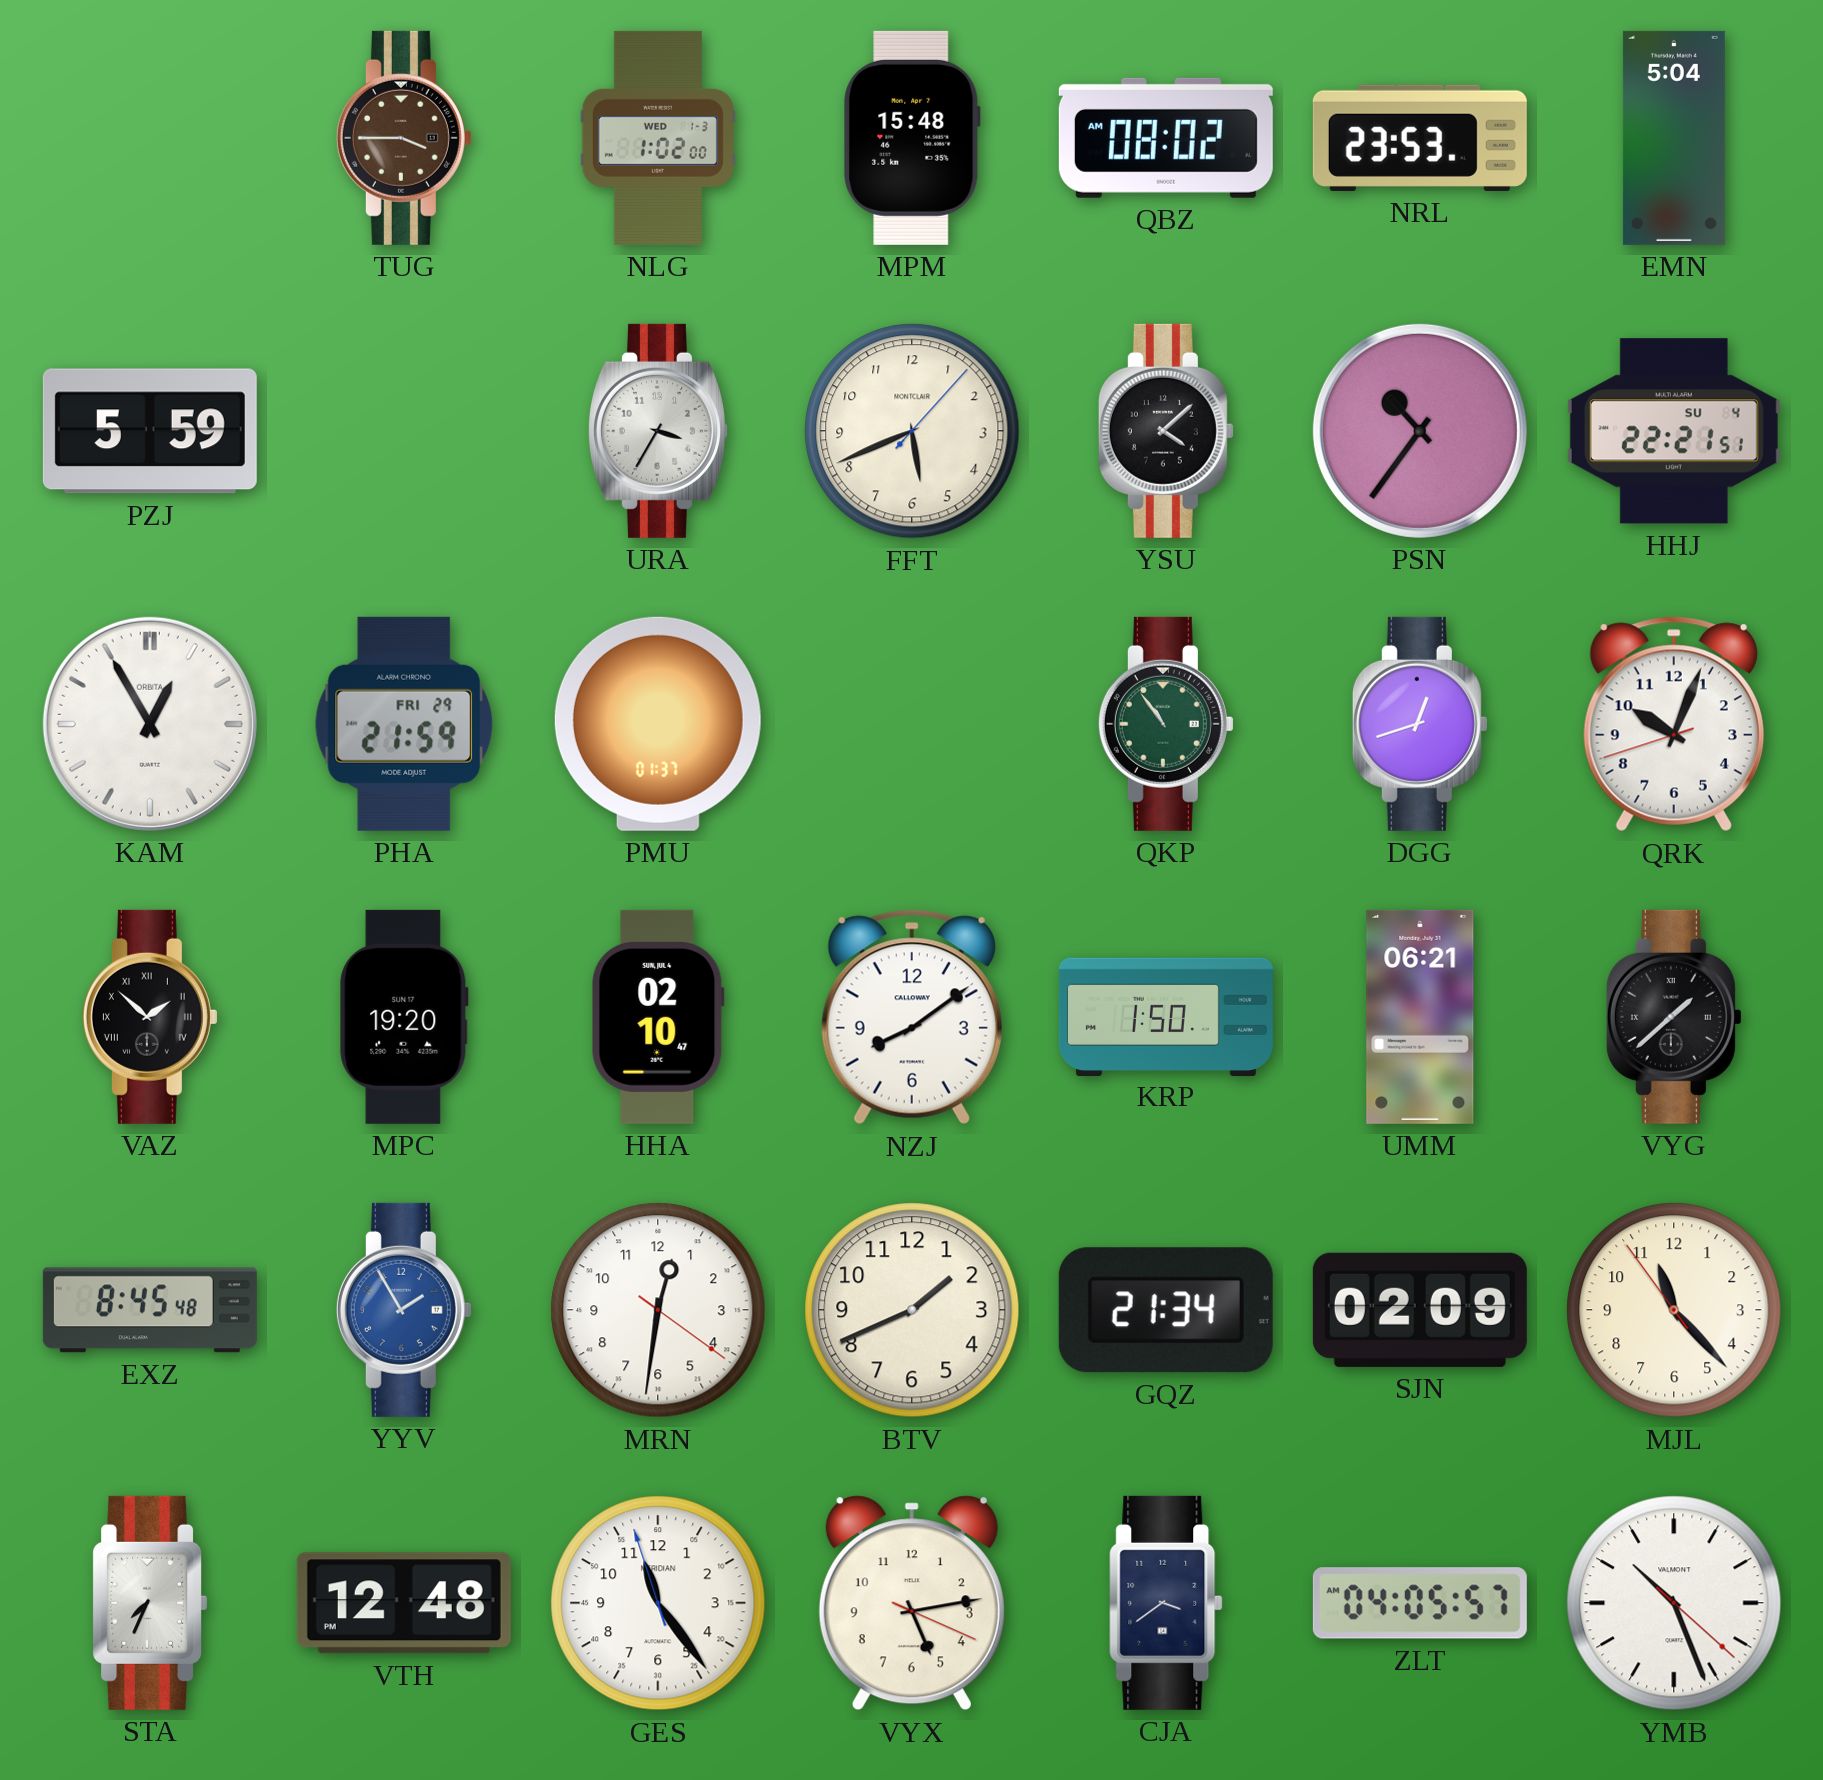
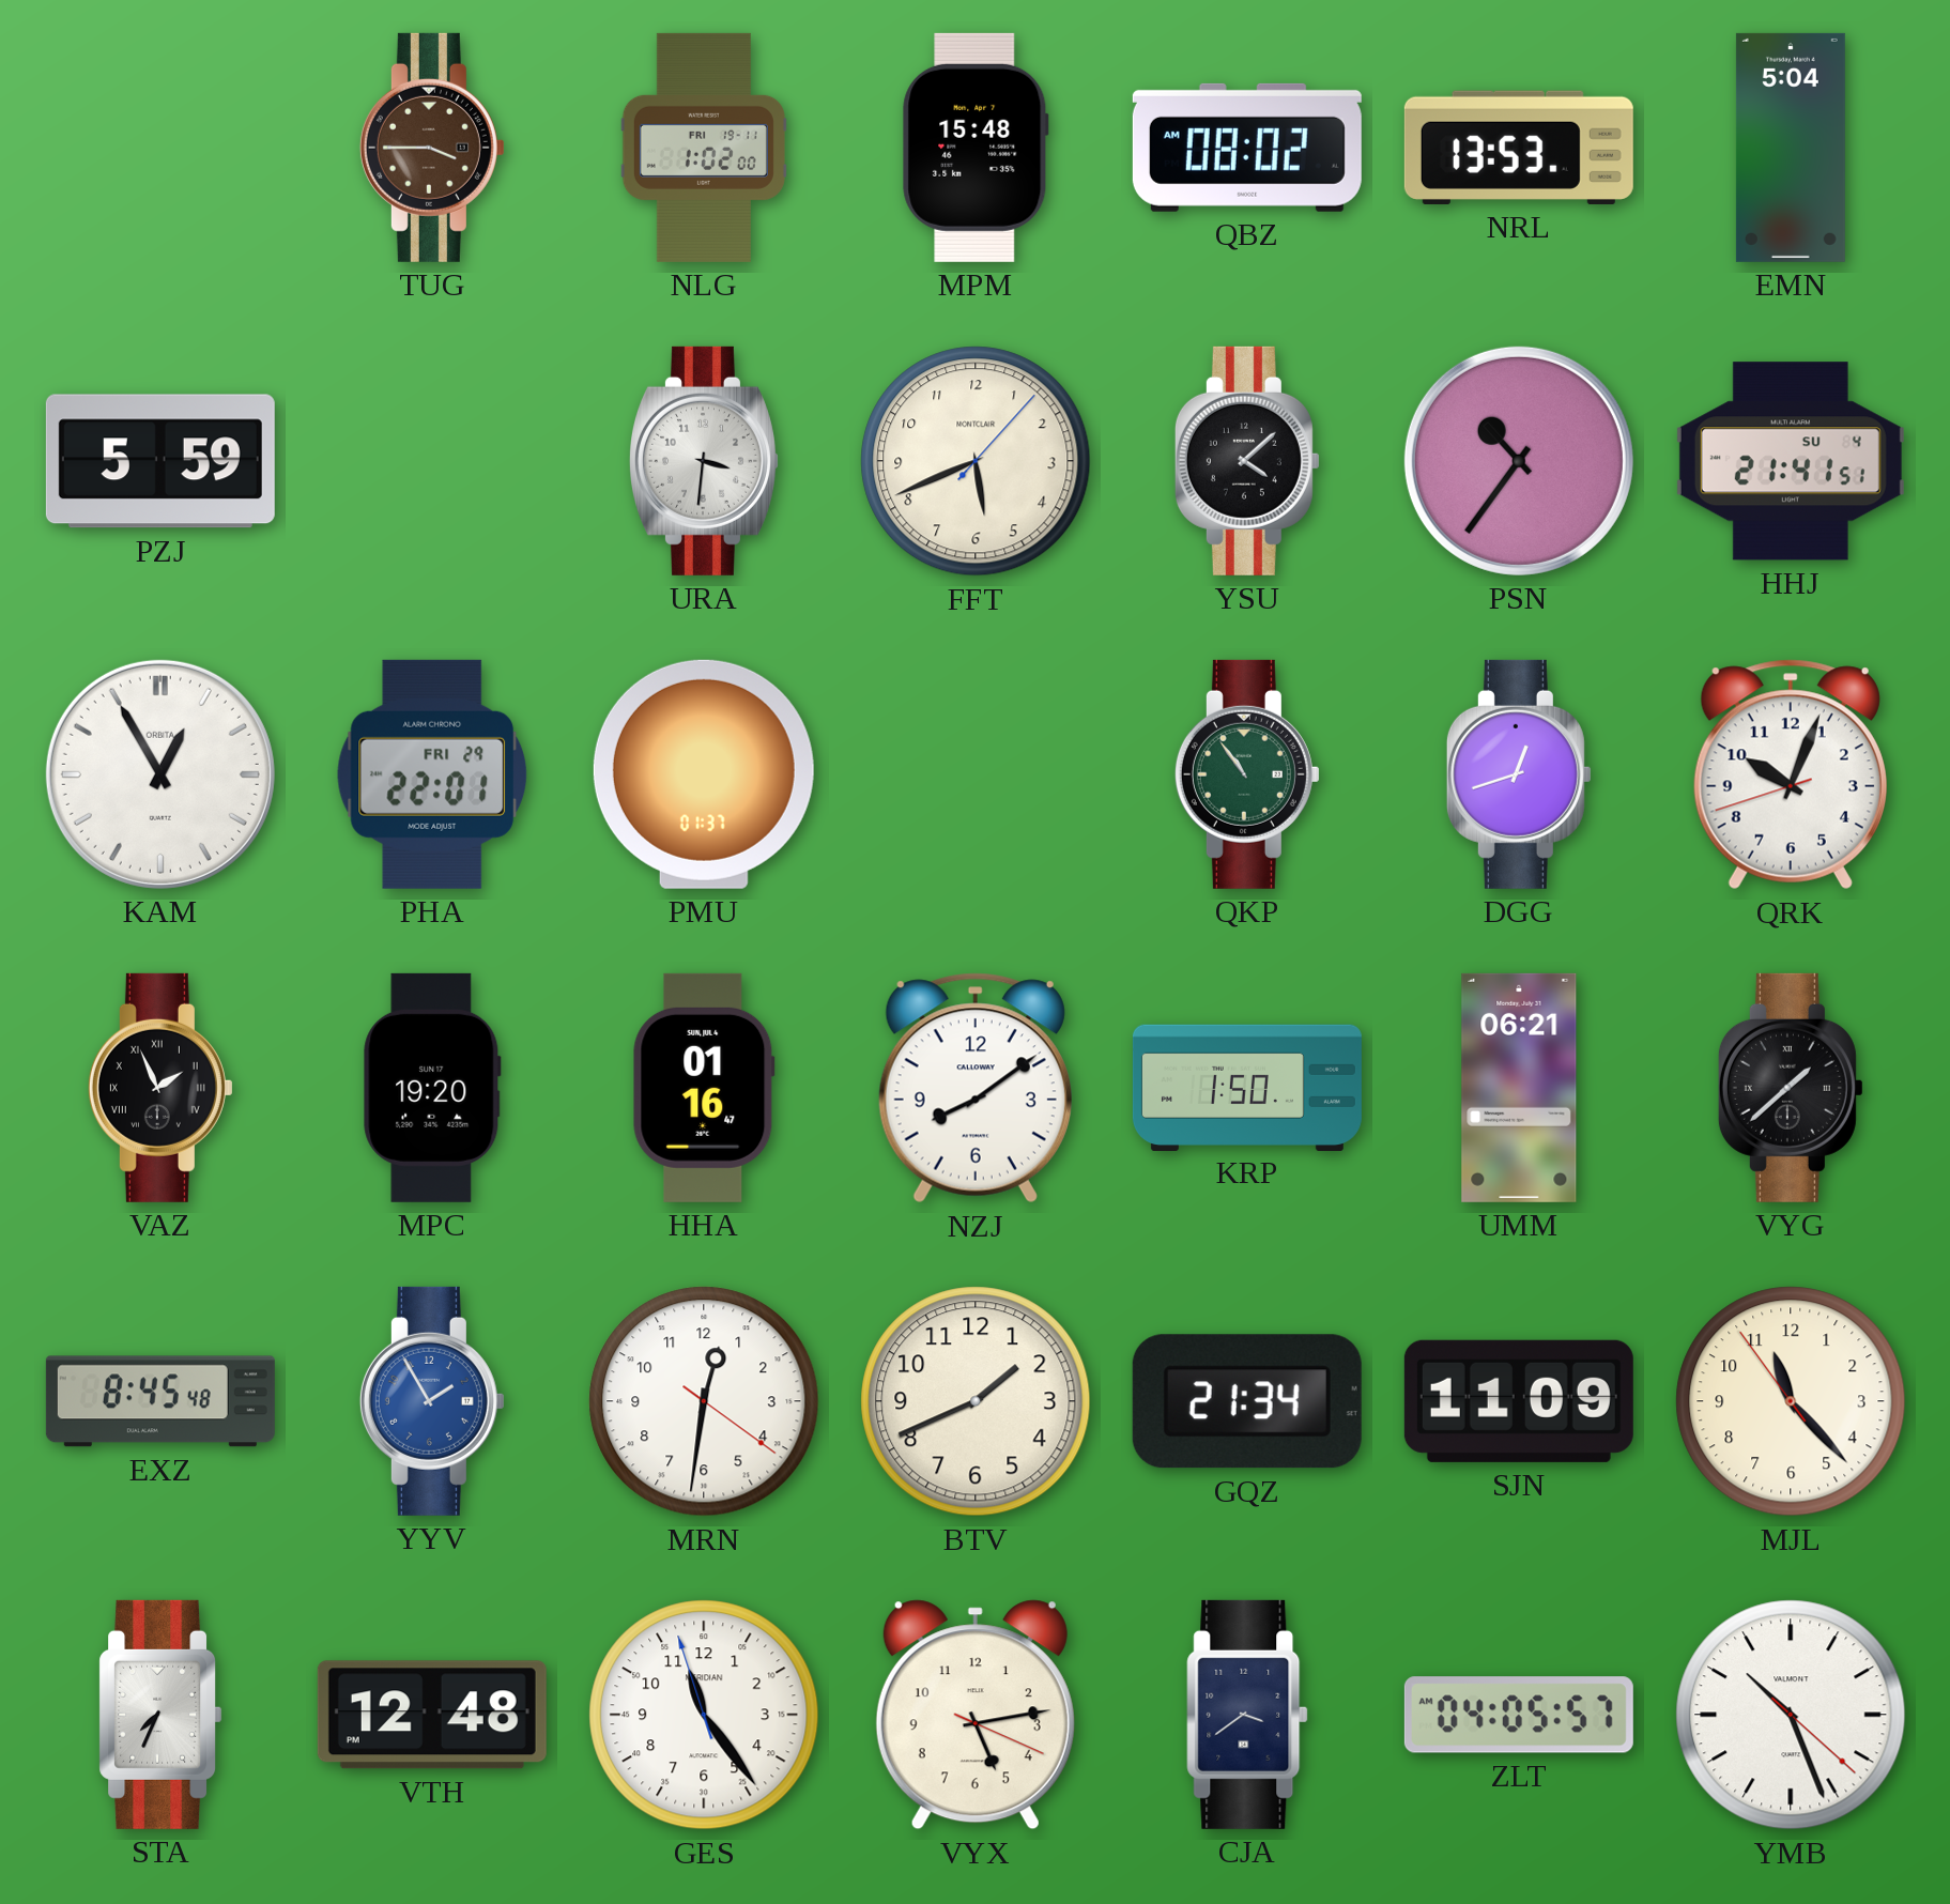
NLG date: WED 1-3 -> FRI 19-11 (704, 148)
NRL: 23:53 -> 13:53 (1519, 148)
URA: 3:35 -> 3:31 (704, 461)
HHJ: 22:21 -> 21:41 (1791, 461)
PHA: 21:59 -> 22:01 (432, 774)
VAZ: 1:52 -> 1:56 (160, 1088)
HHA: 02:10 -> 01:16 (704, 1088)
SJN: 02:09 -> 11:09 (1519, 1401)
